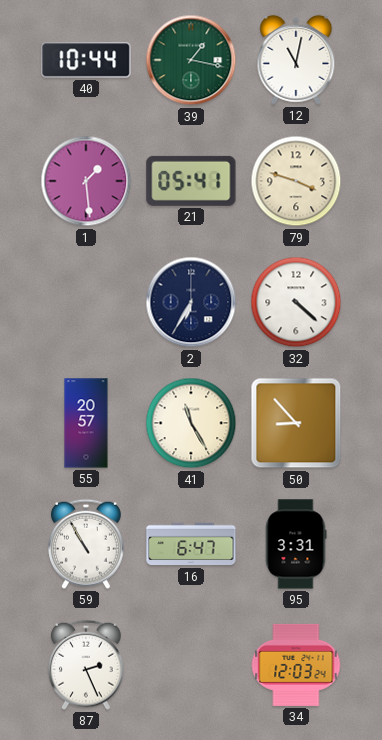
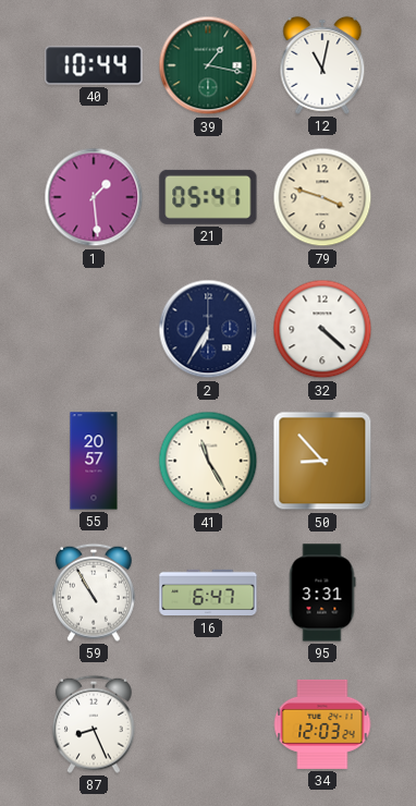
87: 2:26 -> 8:26 (95, 724)
